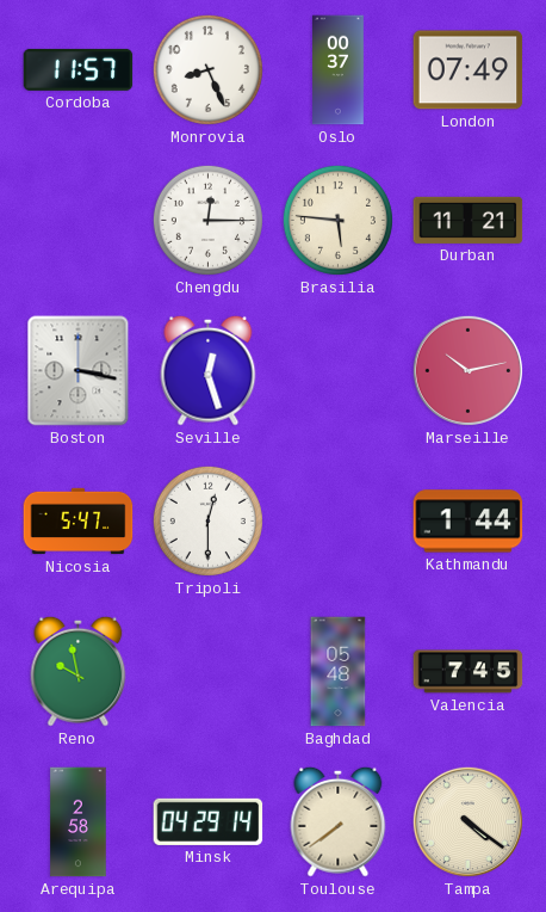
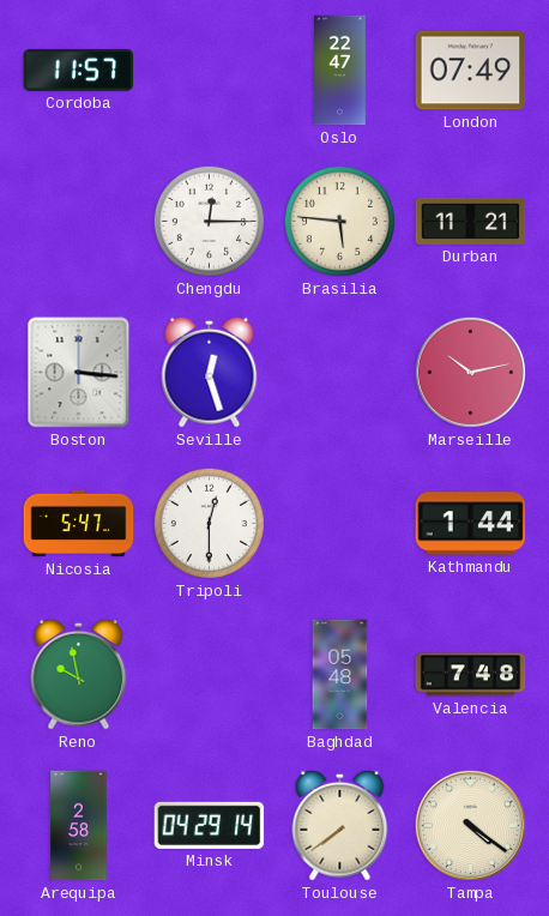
Monrovia: 8:26 -> none (207, 69)
Oslo: 00:37 -> 22:47 (340, 71)
Boston: 3:17 -> 3:16 (79, 373)
Valencia: 7:45 -> 7:48 (471, 675)
